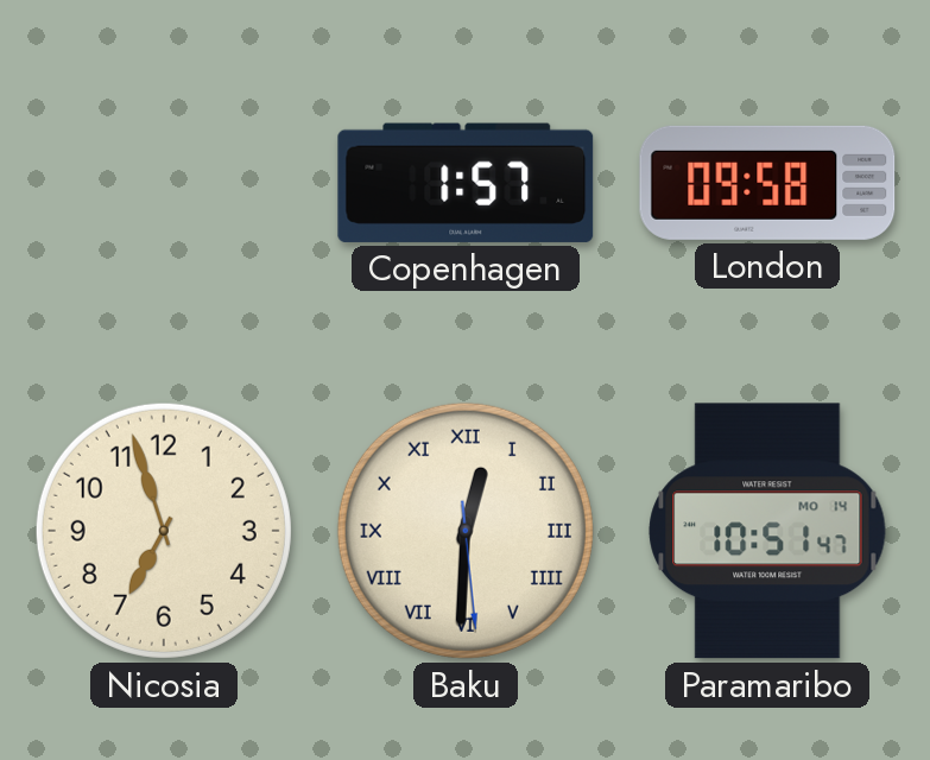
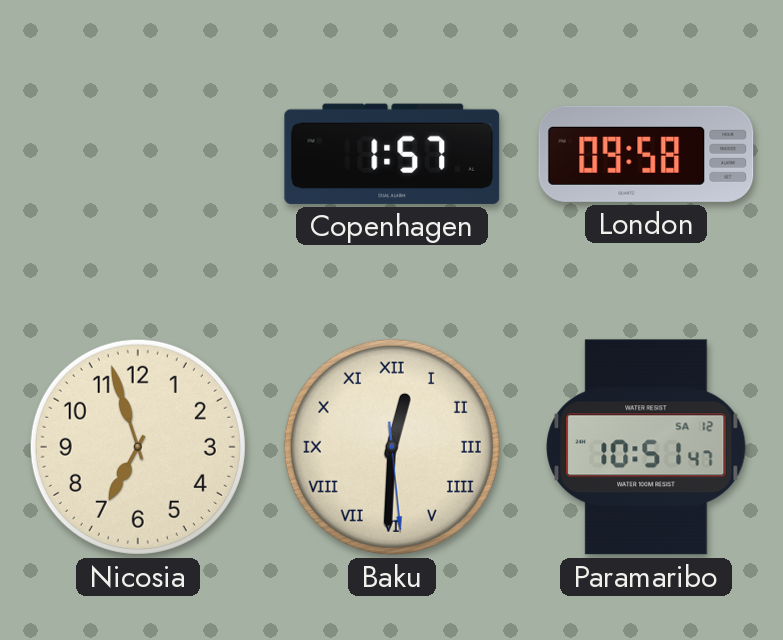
Paramaribo date: MO 14 -> SA 12 (646, 447)
